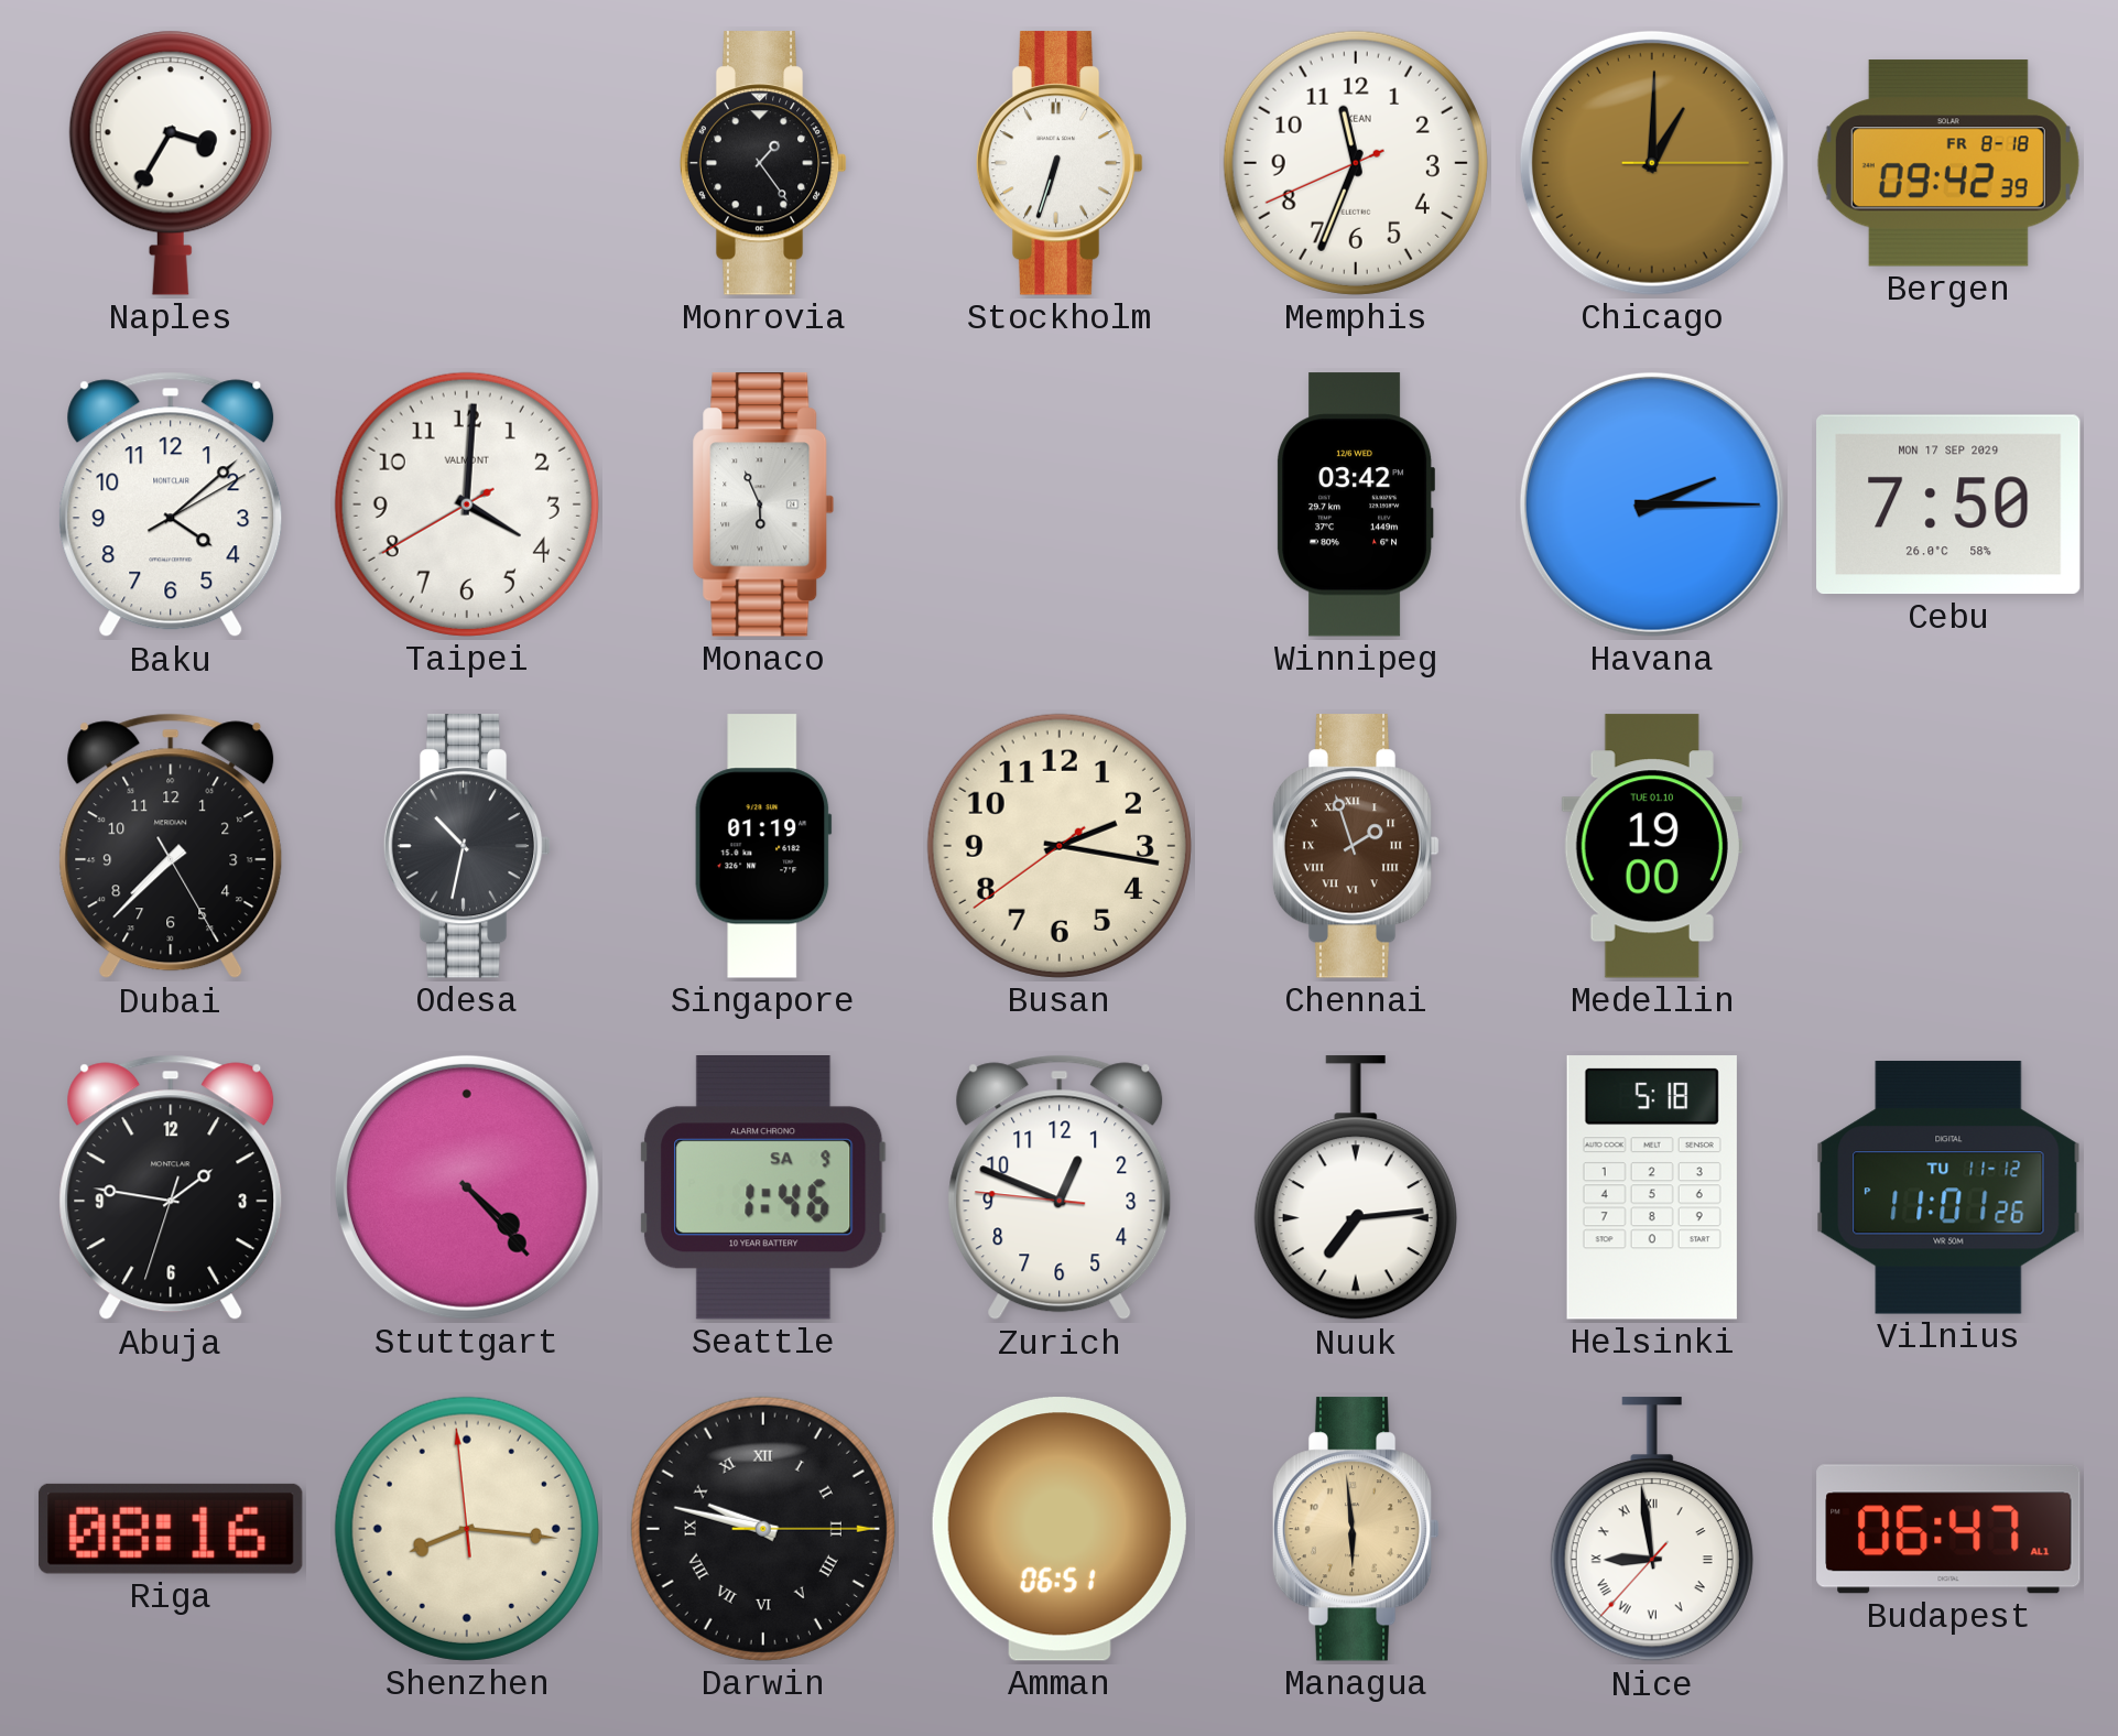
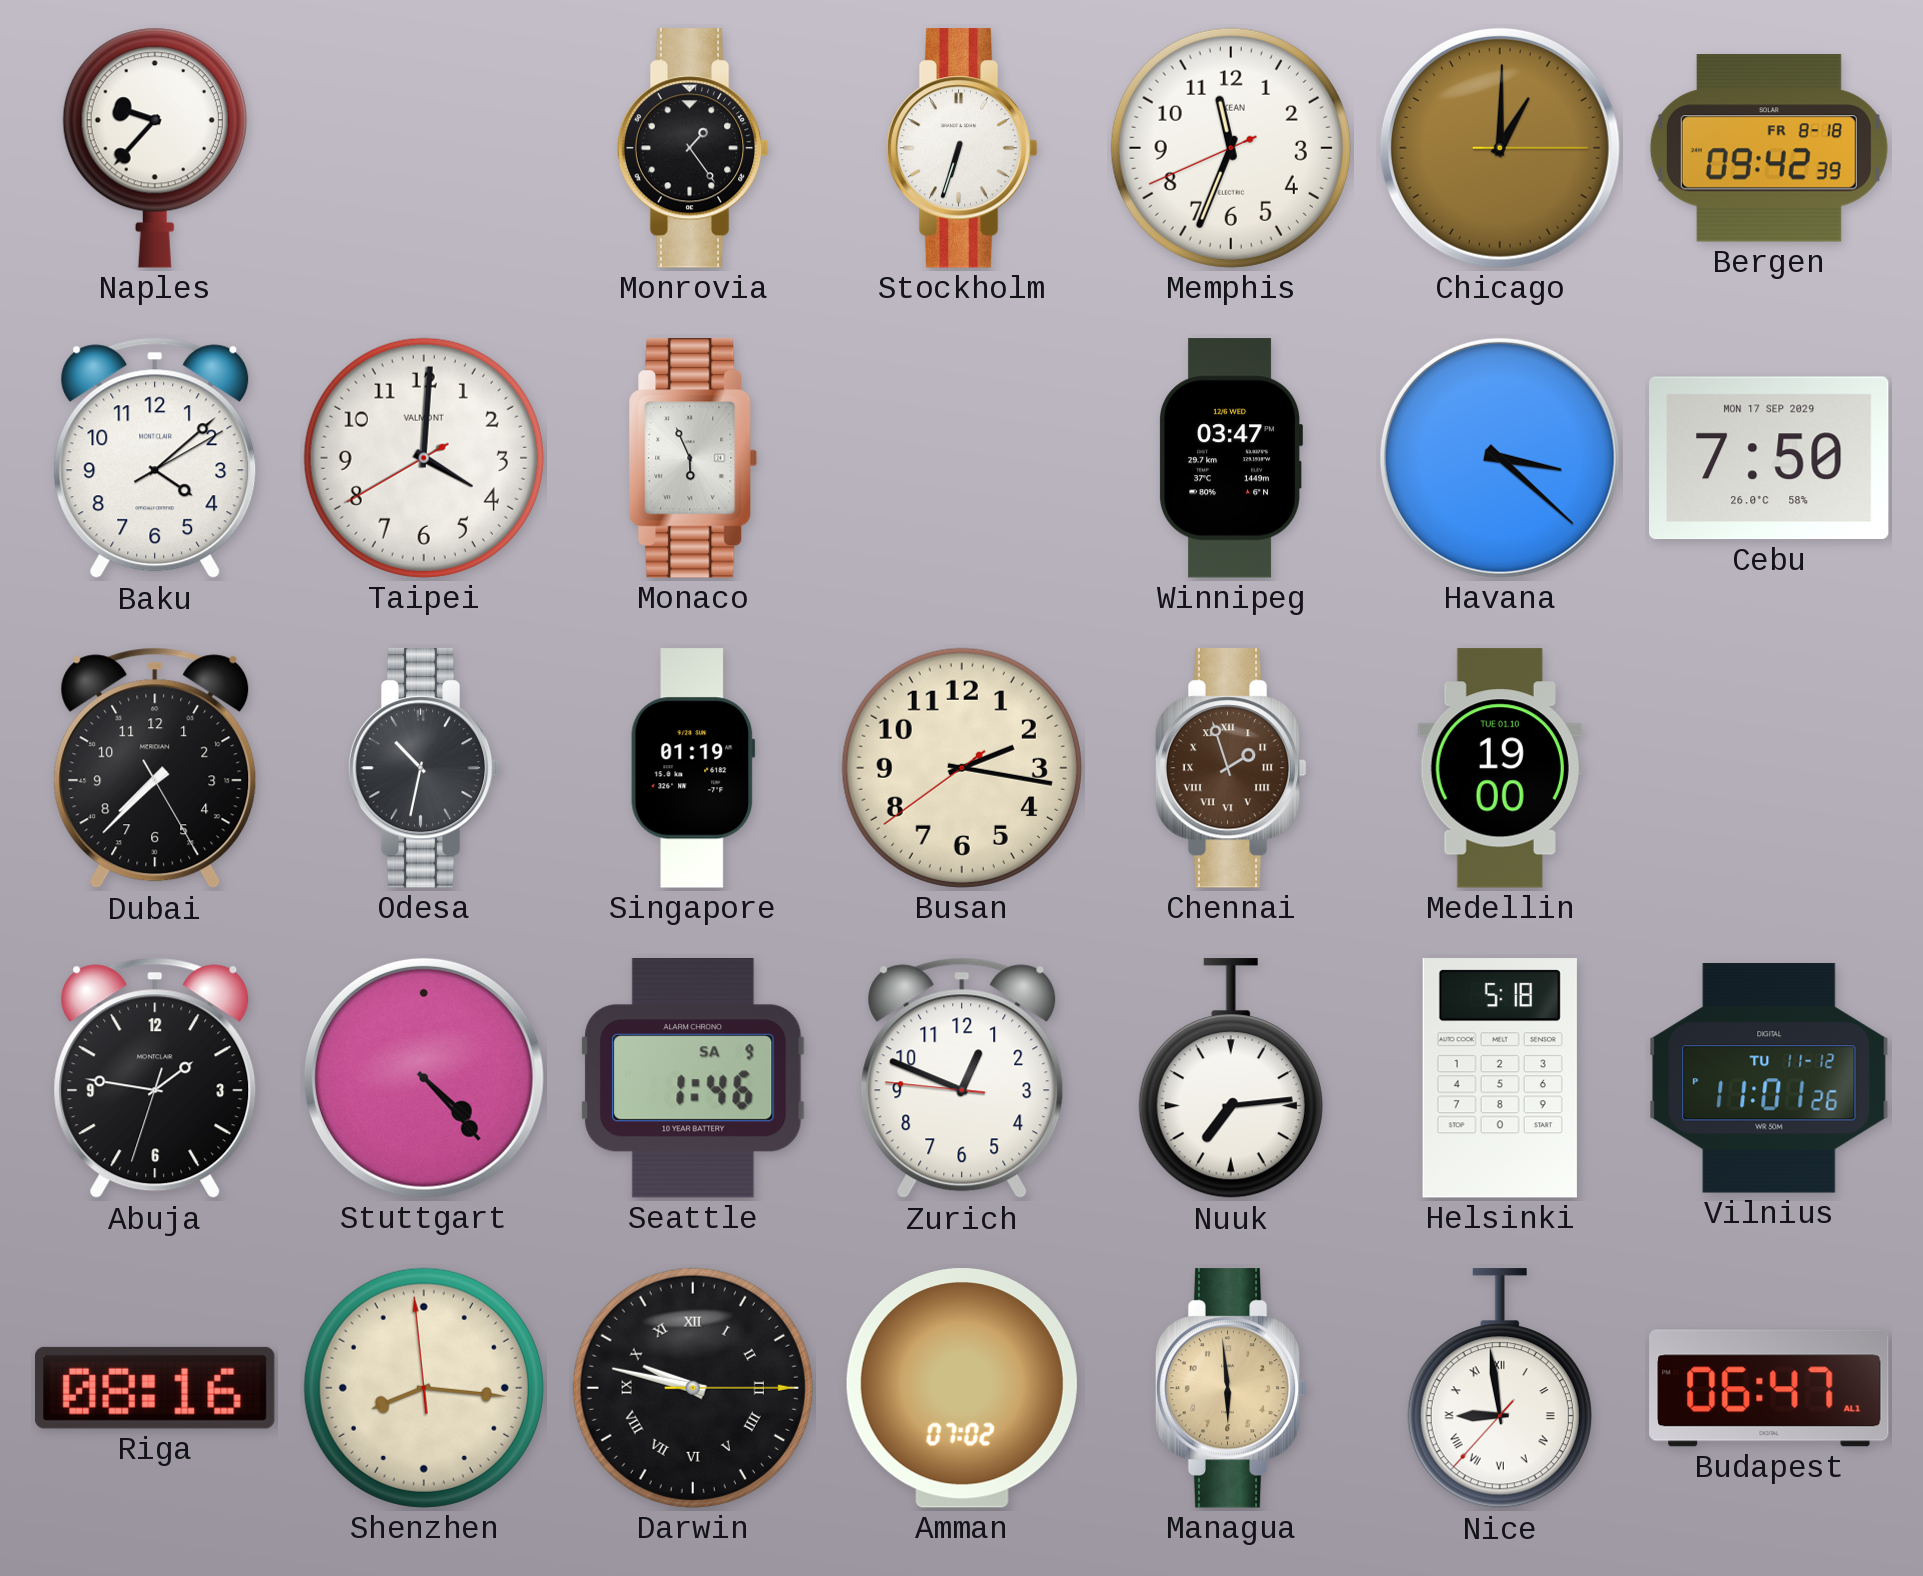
Naples: 3:35 -> 9:37 (155, 148)
Winnipeg: 03:42 -> 03:47 (1230, 458)
Havana: 2:15 -> 3:22 (1500, 458)
Amman: 06:51 -> 07:02 (962, 1388)
